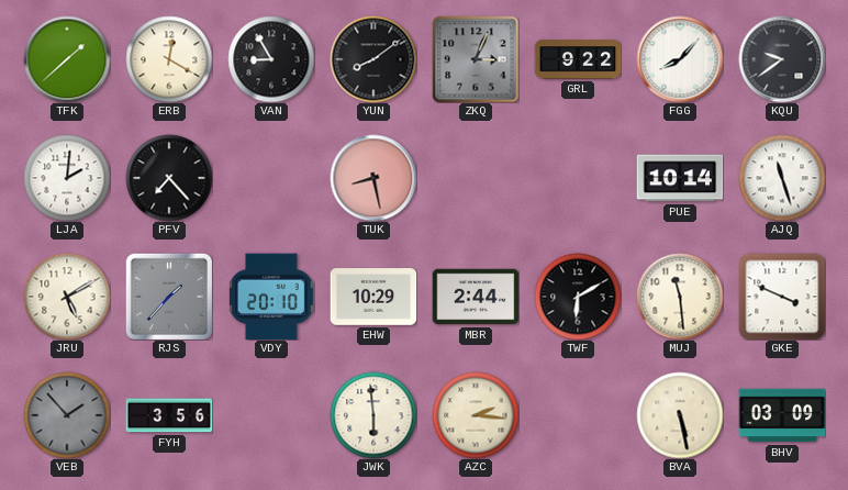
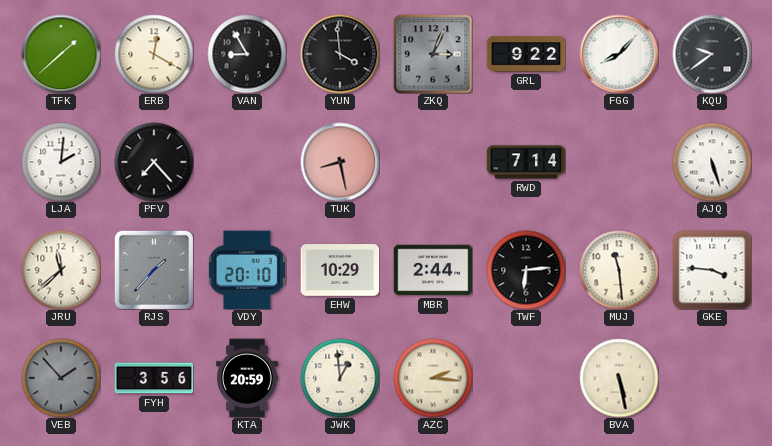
YUN: 8:09 -> 3:59 (340, 54)
RWD: none -> 7:14 (526, 162)
PUE: 10:14 -> none (680, 178)
AJQ: 11:27 -> 5:27 (712, 162)
JRU: 5:10 -> 11:38 (61, 270)
TWF: 6:10 -> 6:14 (526, 270)
GKE: 3:49 -> 3:46 (712, 270)
KTA: none -> 20:59 (248, 378)
JWK: 5:59 -> 12:59 (340, 378)
BHV: 03:09 -> none (782, 415)
